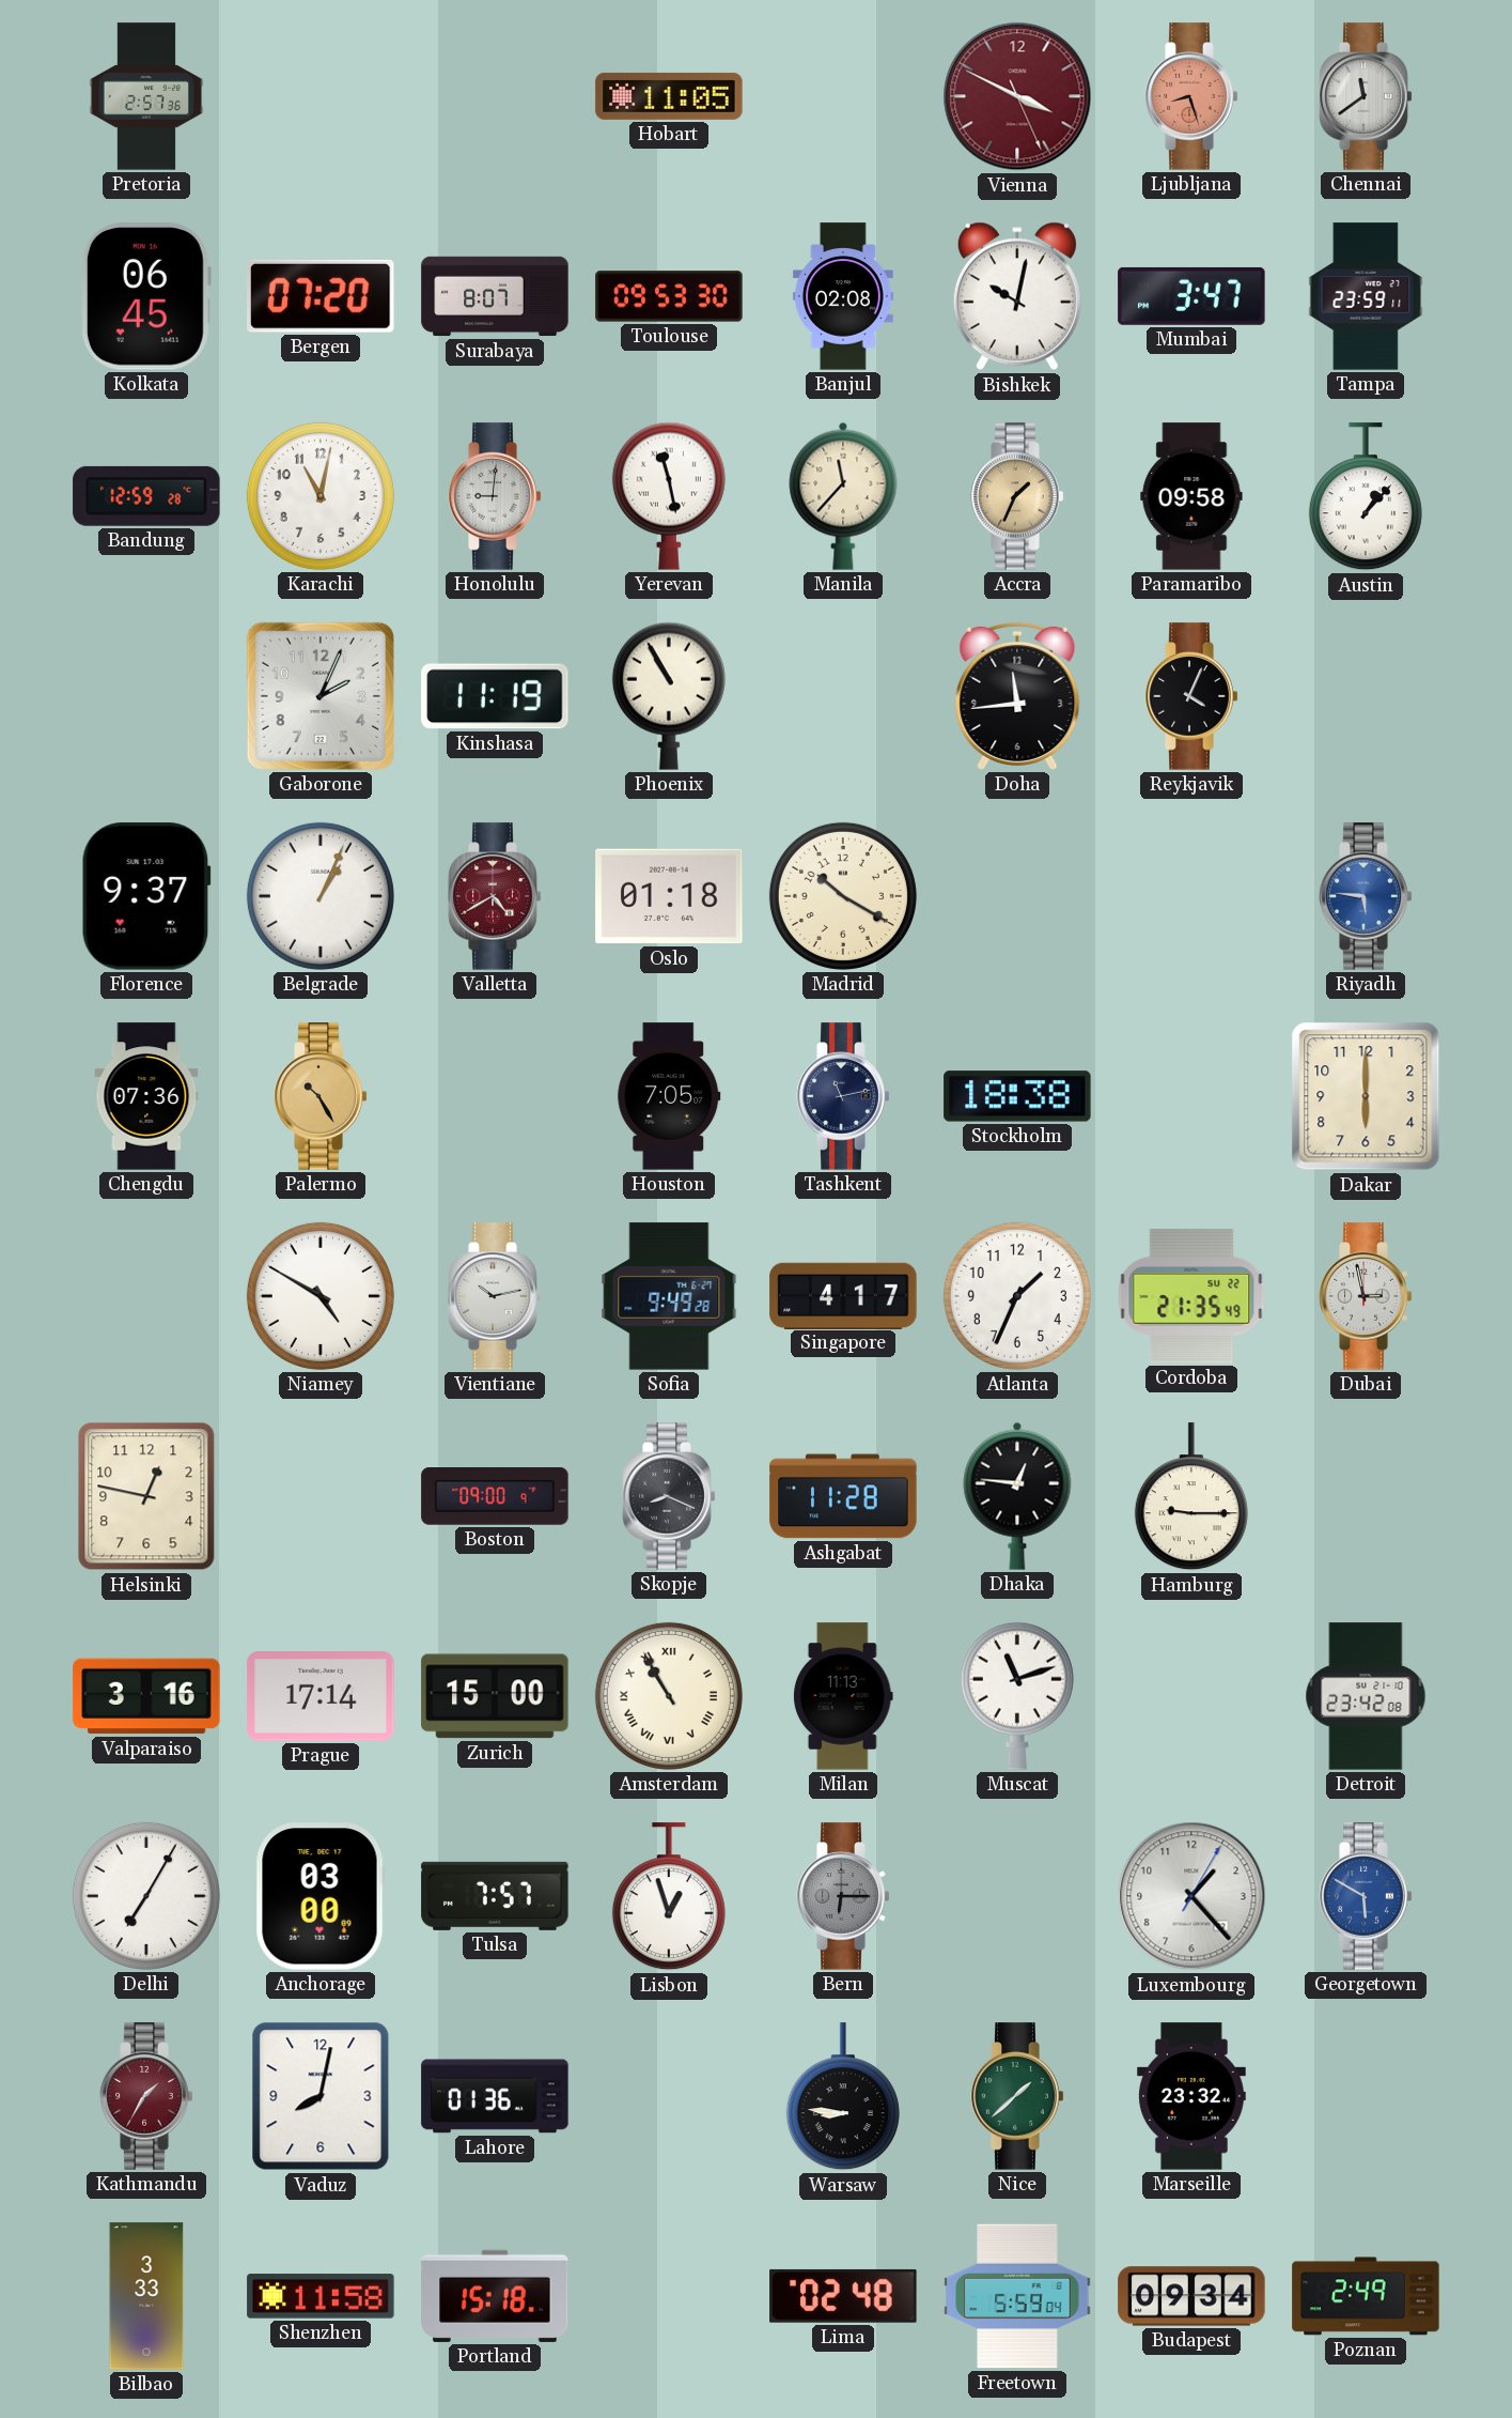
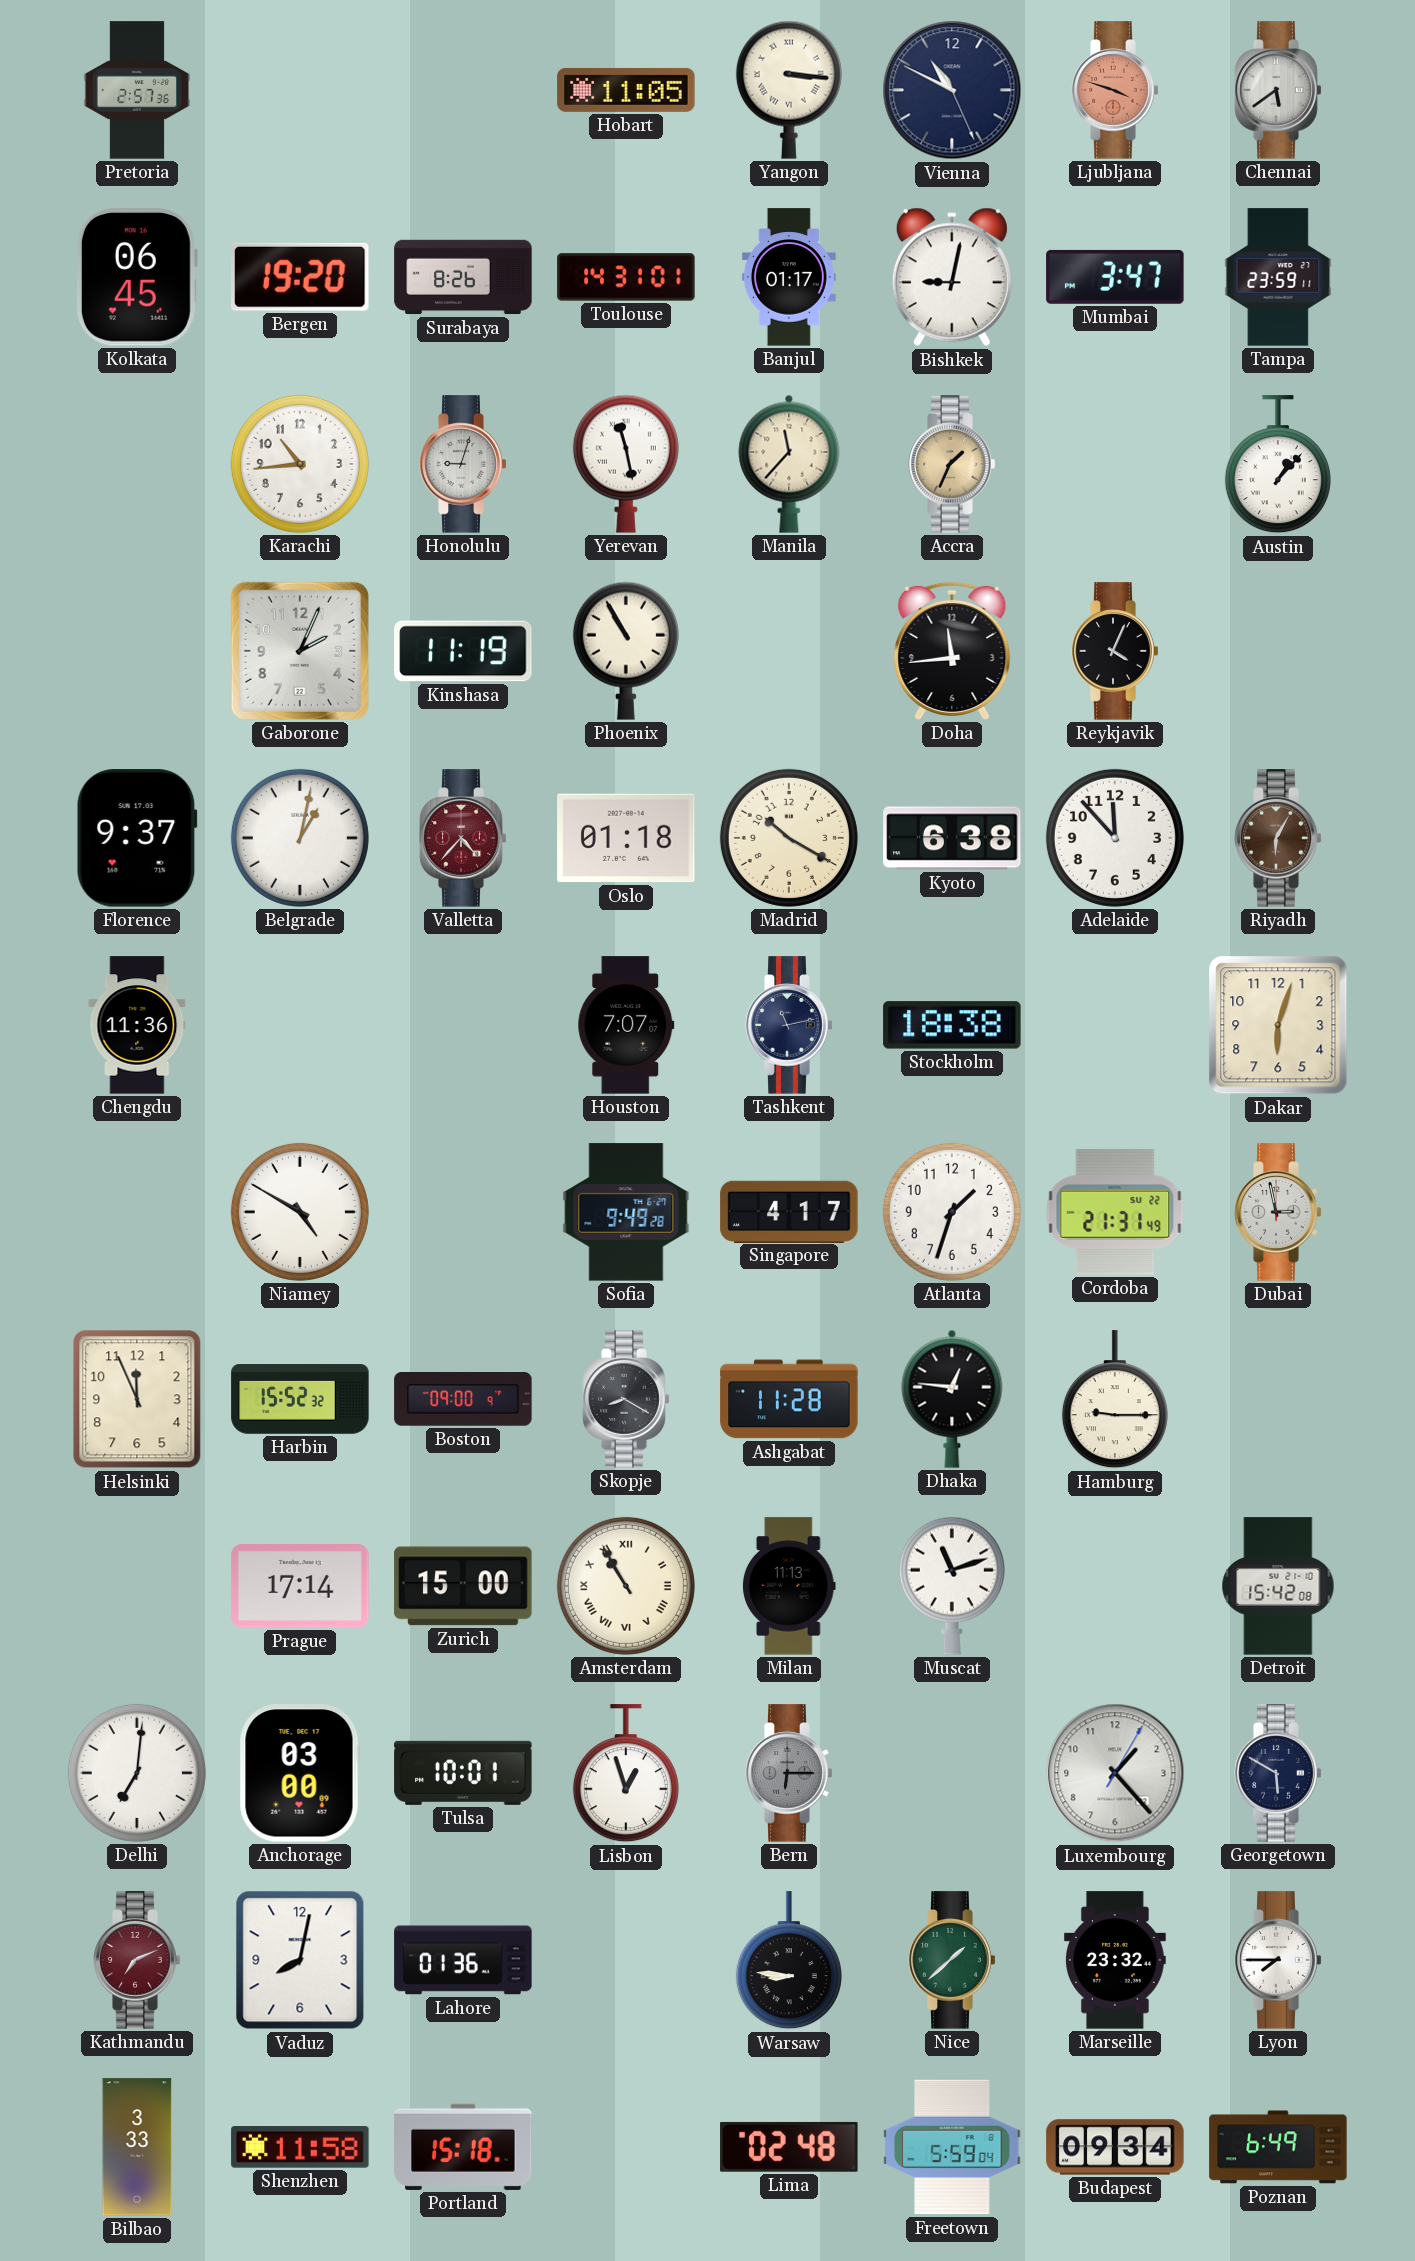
Yangon: none -> 3:16 (789, 90)
Vienna: 3:49 -> 10:49 (952, 90)
Vienna dial: burgundy -> navy (952, 90)
Ljubljana: 8:27 -> 3:48 (1115, 90)
Chennai: 11:39 -> 5:39 (1278, 90)
Bergen: 07:20 -> 19:20 (301, 277)
Surabaya: 8:07 -> 8:26 (463, 277)
Toulouse: 09:53 -> 14:31 (626, 277)
Banjul: 02:08 -> 01:17 (789, 277)
Bishkek: 10:02 -> 9:02 (952, 277)
Bandung: 12:59 -> none (146, 496)
Karachi: 11:02 -> 10:44 (300, 464)
Honolulu: 9:01 -> 9:03 (463, 464)
Paramaribo: 09:58 -> none (1191, 496)
Belgrade: 1:04 -> 1:02 (300, 838)
Valletta: 4:40 -> 4:37 (463, 838)
Kyoto: none -> 6:38 (952, 838)
Adelaide: none -> 11:53 (1115, 838)
Riyadh: 5:46 -> 6:05 (1278, 838)
Riyadh dial: blue -> brown (1278, 838)
Chengdu: 07:36 -> 11:36 (137, 1025)
Palermo: 10:25 -> none (321, 1096)
Houston: 7:05 -> 7:07 (626, 1025)
Dakar: 6:00 -> 6:03 (1278, 1025)
Vientiane: 10:13 -> none (495, 1296)
Atlanta: 1:34 -> 1:33 (952, 1212)
Cordoba: 21:35 -> 21:31 (1115, 1212)
Helsinki: 12:47 -> 11:56 (137, 1399)
Harbin: none -> 15:52 (300, 1399)
Skopje: 8:19 -> 8:20 (626, 1399)
Valparaiso: 3:16 -> none (146, 1696)
Detroit: 23:42 -> 15:42 (1278, 1586)
Delhi: 7:05 -> 7:01 (137, 1773)
Tulsa: 7:57 -> 10:01 (463, 1773)
Georgetown dial: blue -> navy (1278, 1773)
Kathmandu: 1:35 -> 7:11 (137, 1960)
Lyon: none -> 7:45 (1278, 1960)
Poznan: 2:49 -> 6:49 (1278, 2147)
